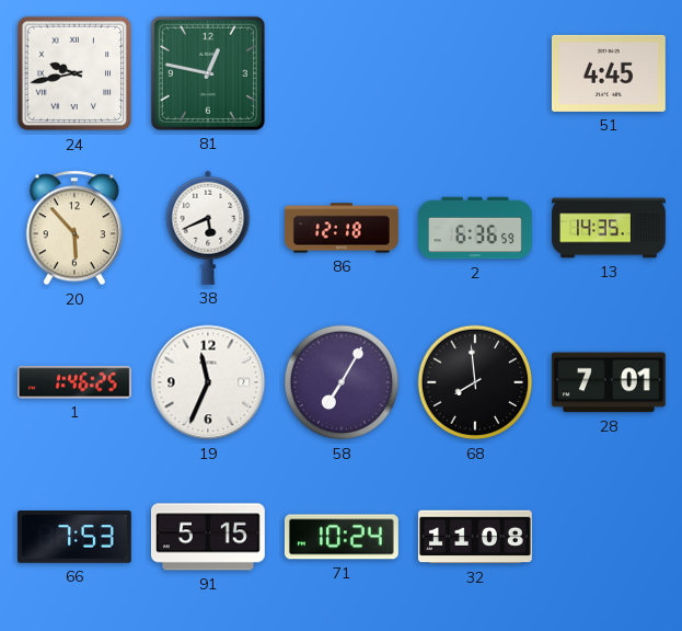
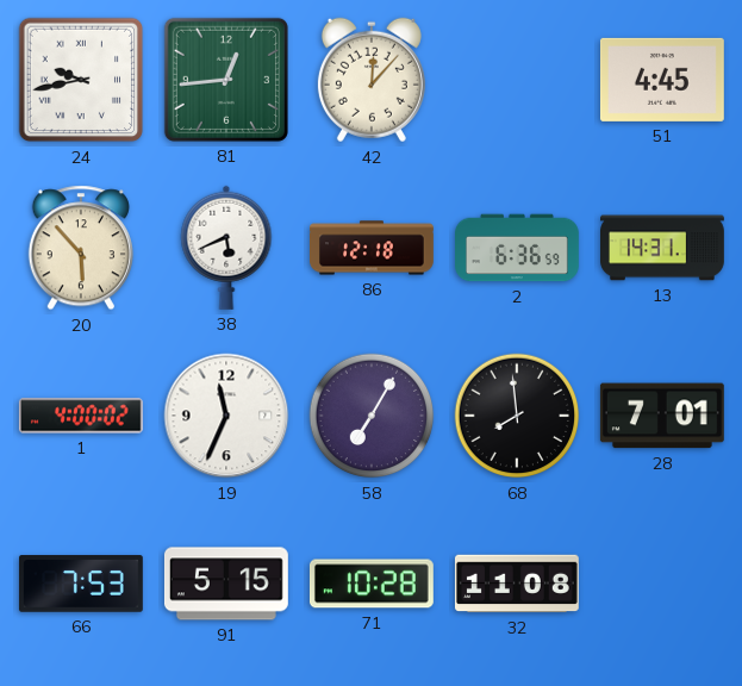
81: 12:47 -> 12:44 (226, 80)
42: none -> 12:07 (372, 80)
13: 14:35 -> 14:31 (663, 248)
1: 1:46 -> 4:00 (81, 416)
71: 10:24 -> 10:28 (372, 584)
